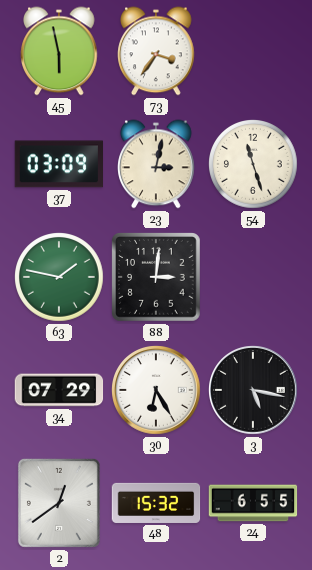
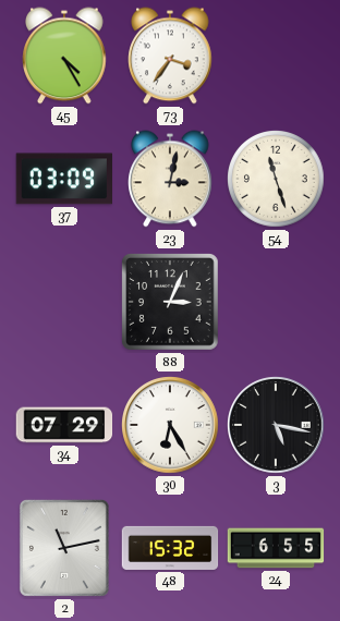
45: 5:58 -> 4:25 (64, 56)
63: 1:47 -> none (59, 277)
88: 3:01 -> 3:04 (171, 303)
2: 12:39 -> 11:13 (64, 548)
